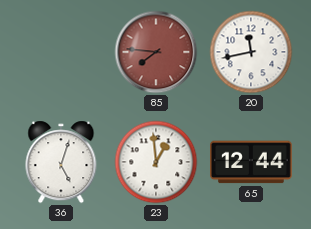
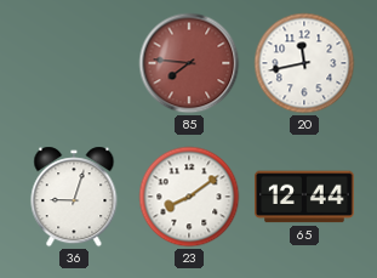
36: 5:03 -> 9:03 (74, 197)
23: 12:59 -> 8:09 (189, 197)
